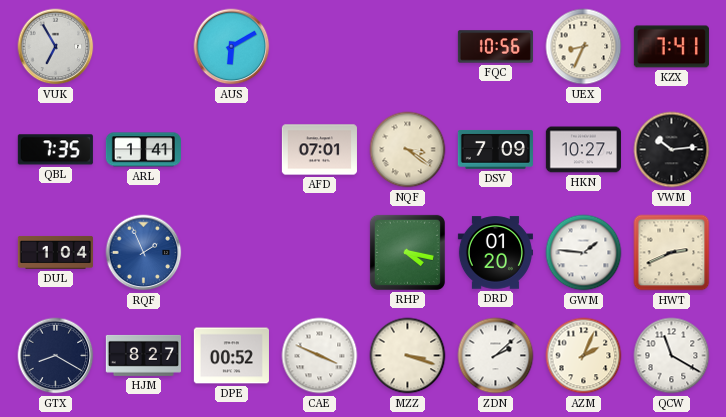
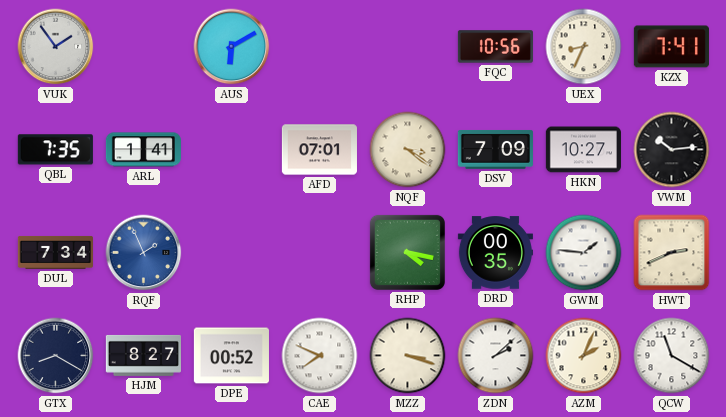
VUK: 6:55 -> 1:54 (56, 47)
DUL: 1:04 -> 7:34 (55, 252)
DRD: 01:20 -> 00:35 (495, 253)
CAE: 3:49 -> 7:49 (320, 356)
